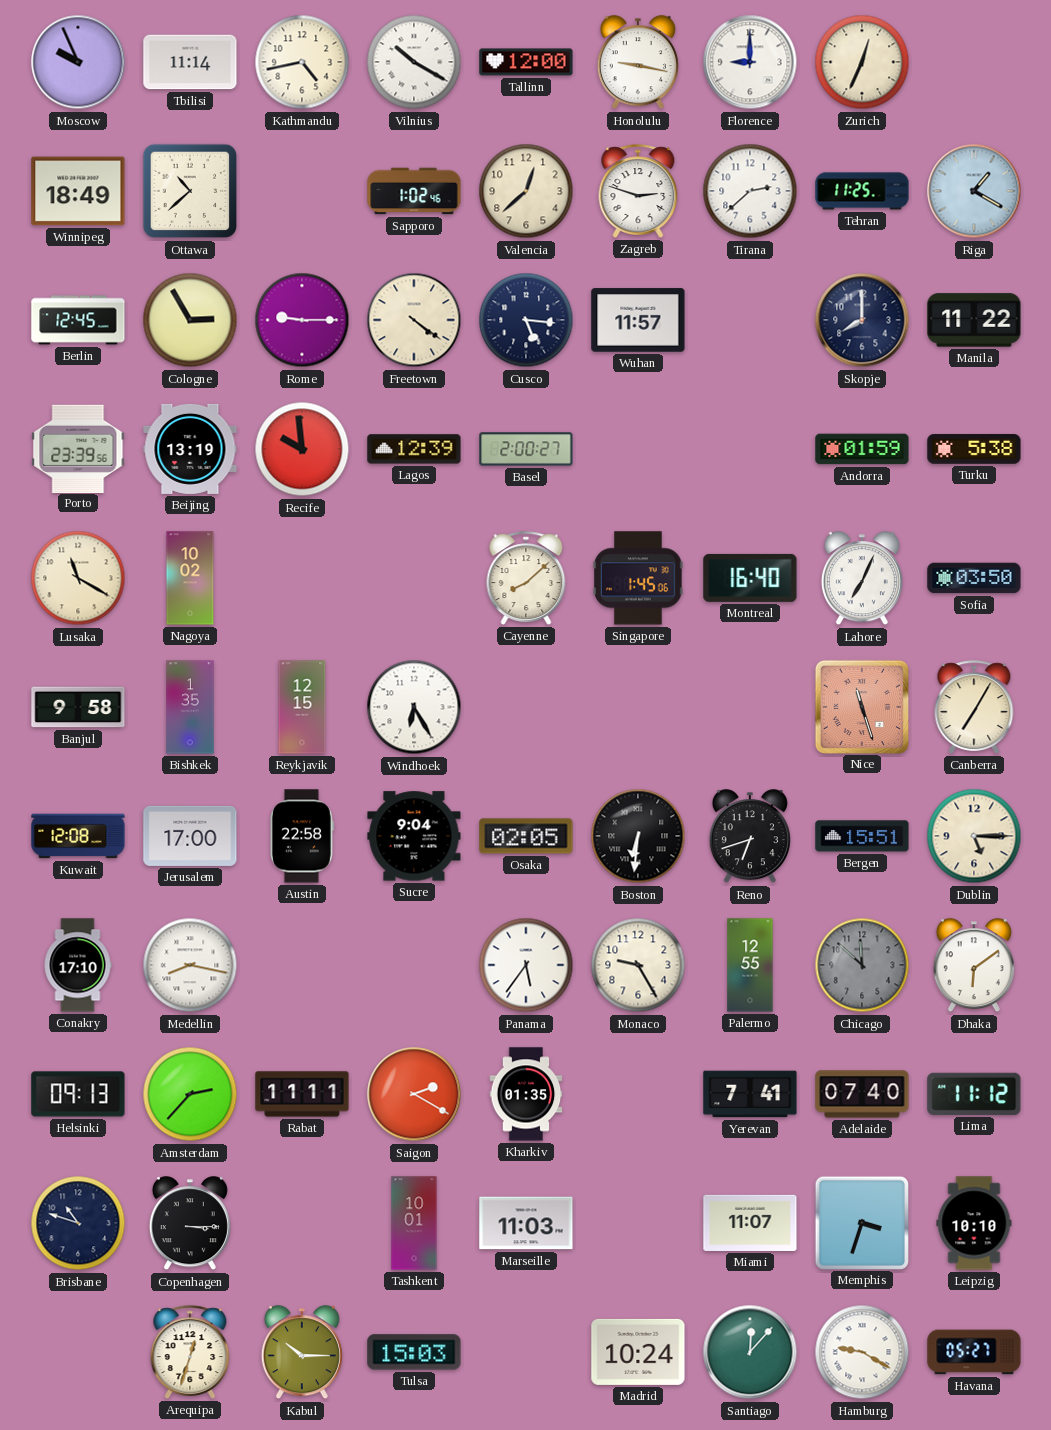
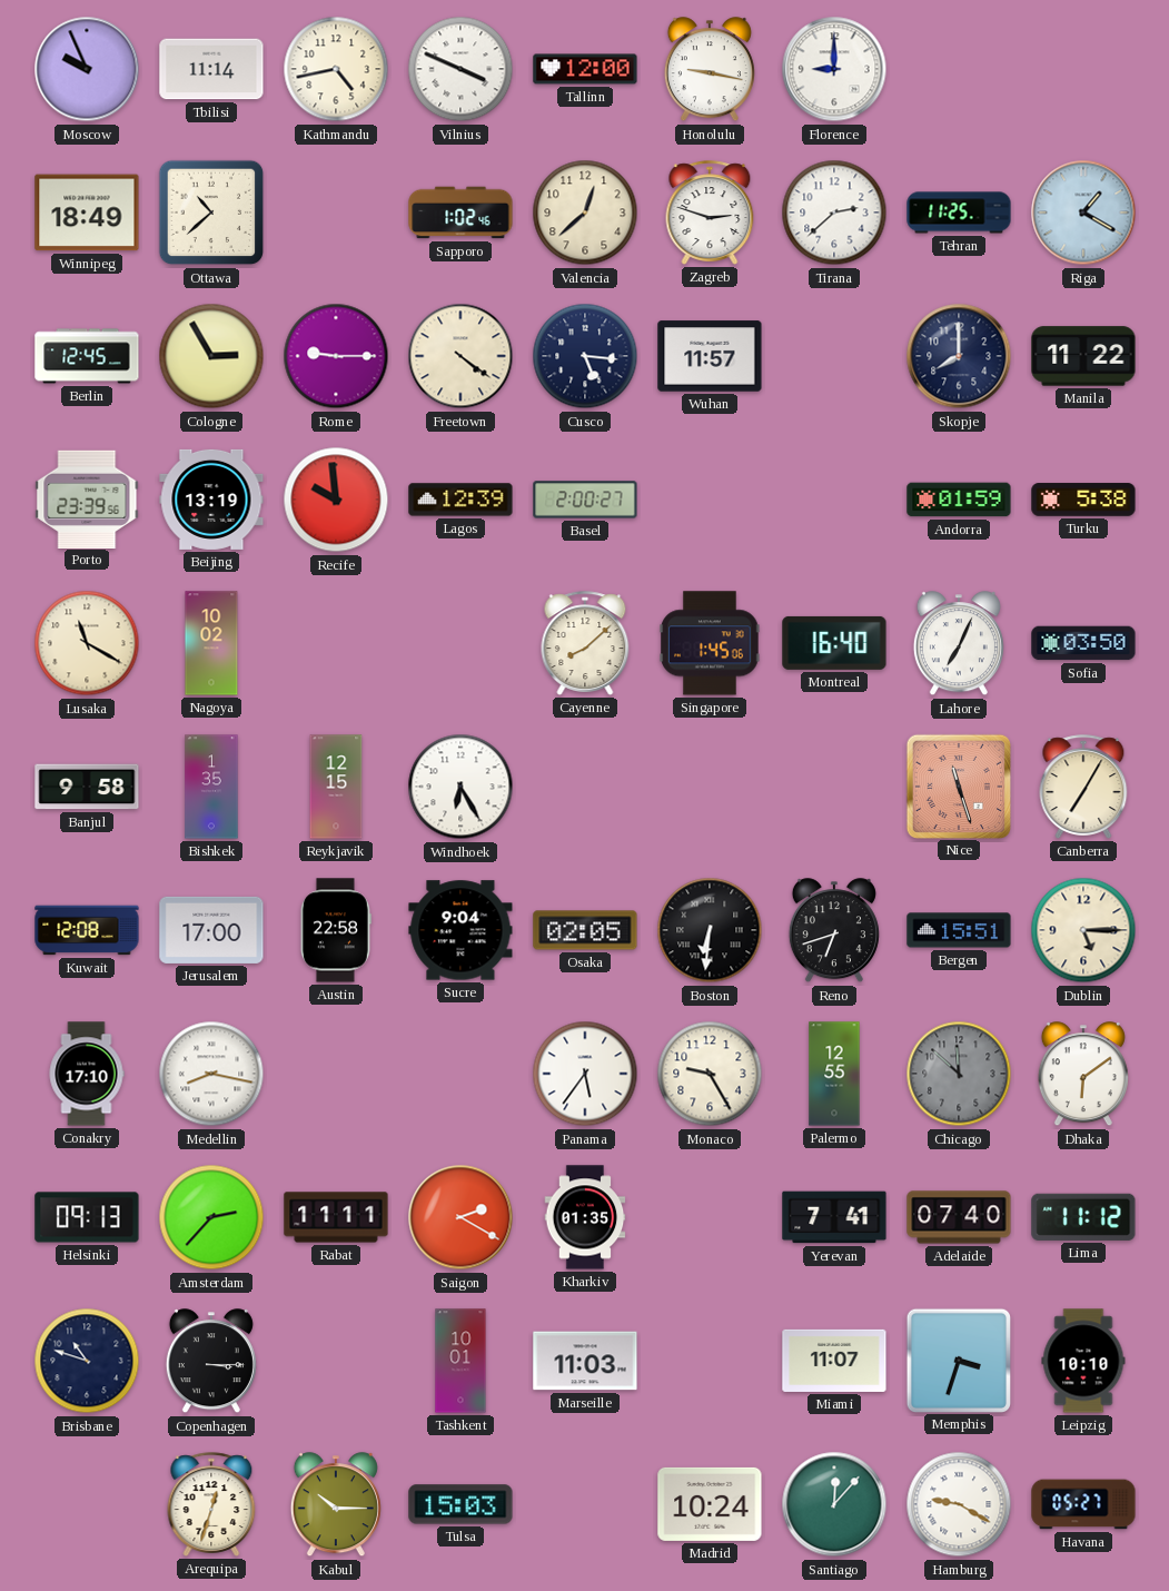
Vilnius: 10:20 -> 3:49 (460, 69)
Zurich: 12:34 -> none (862, 62)
